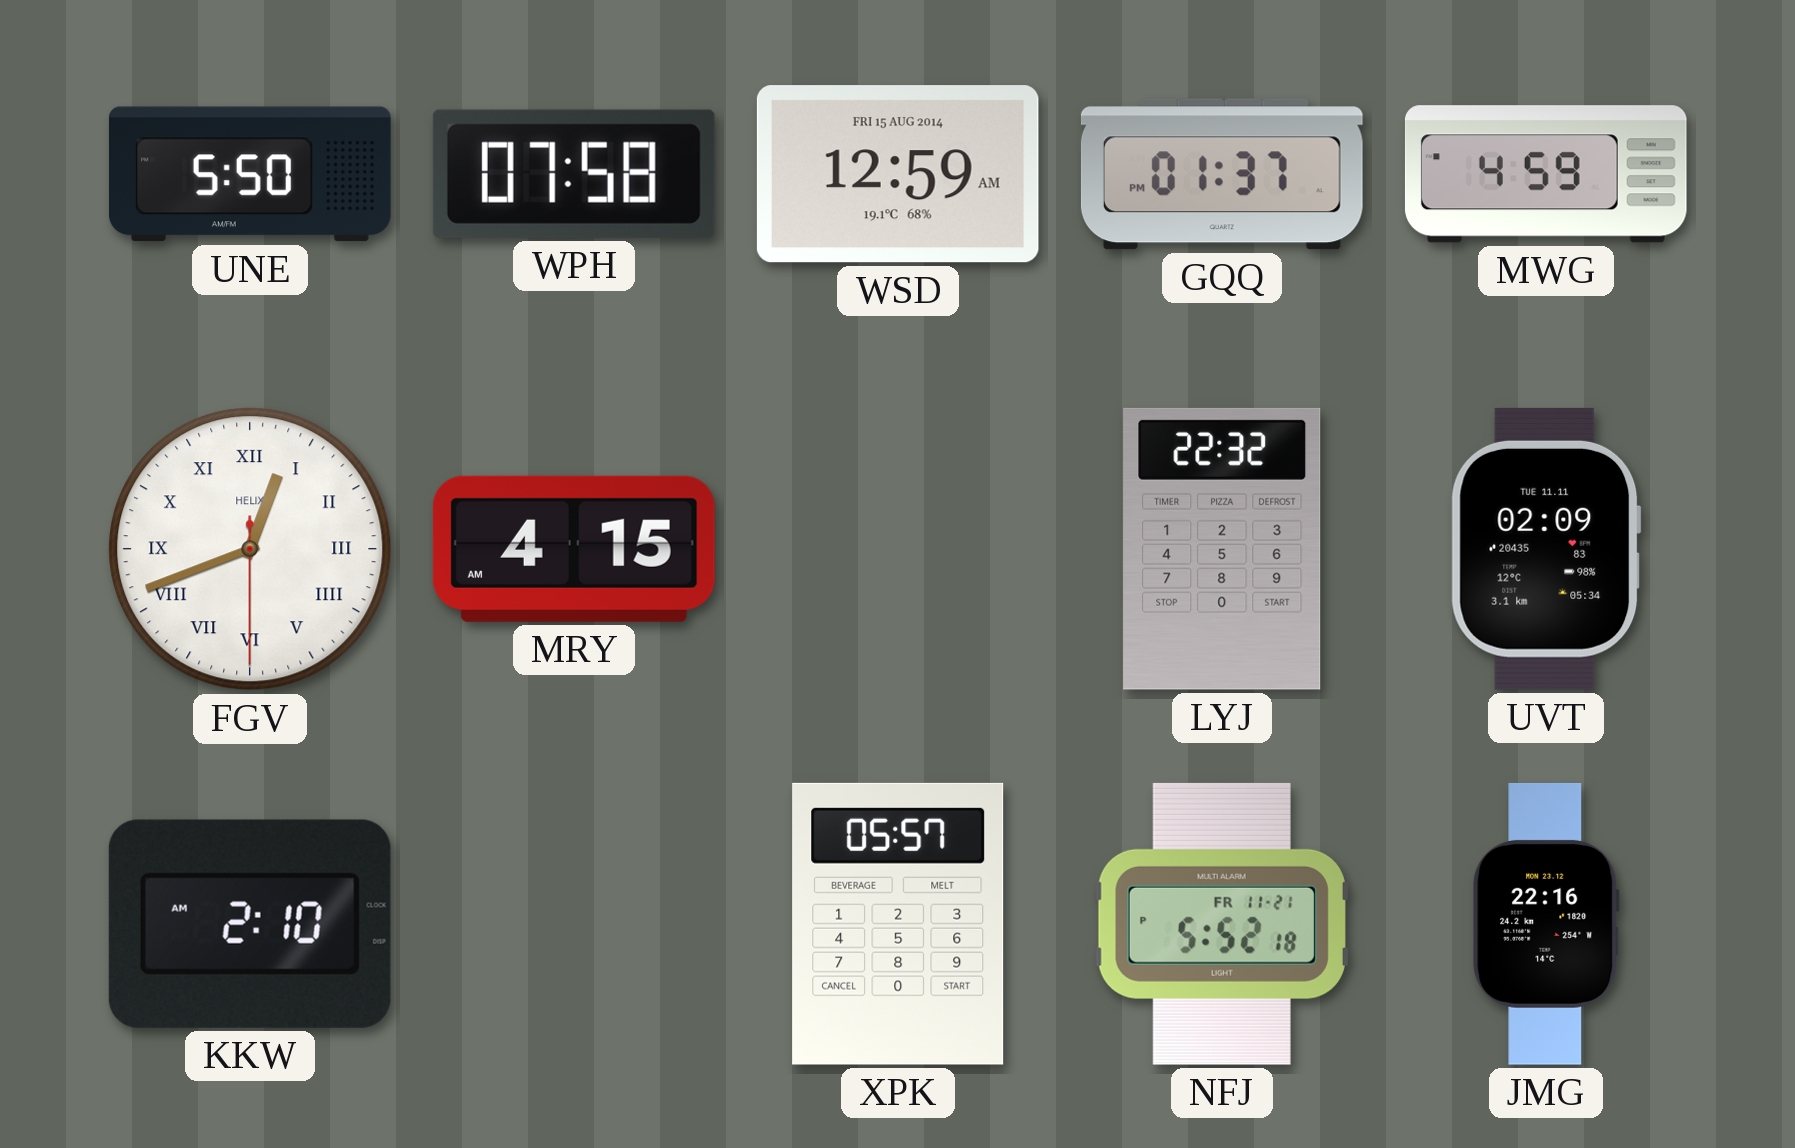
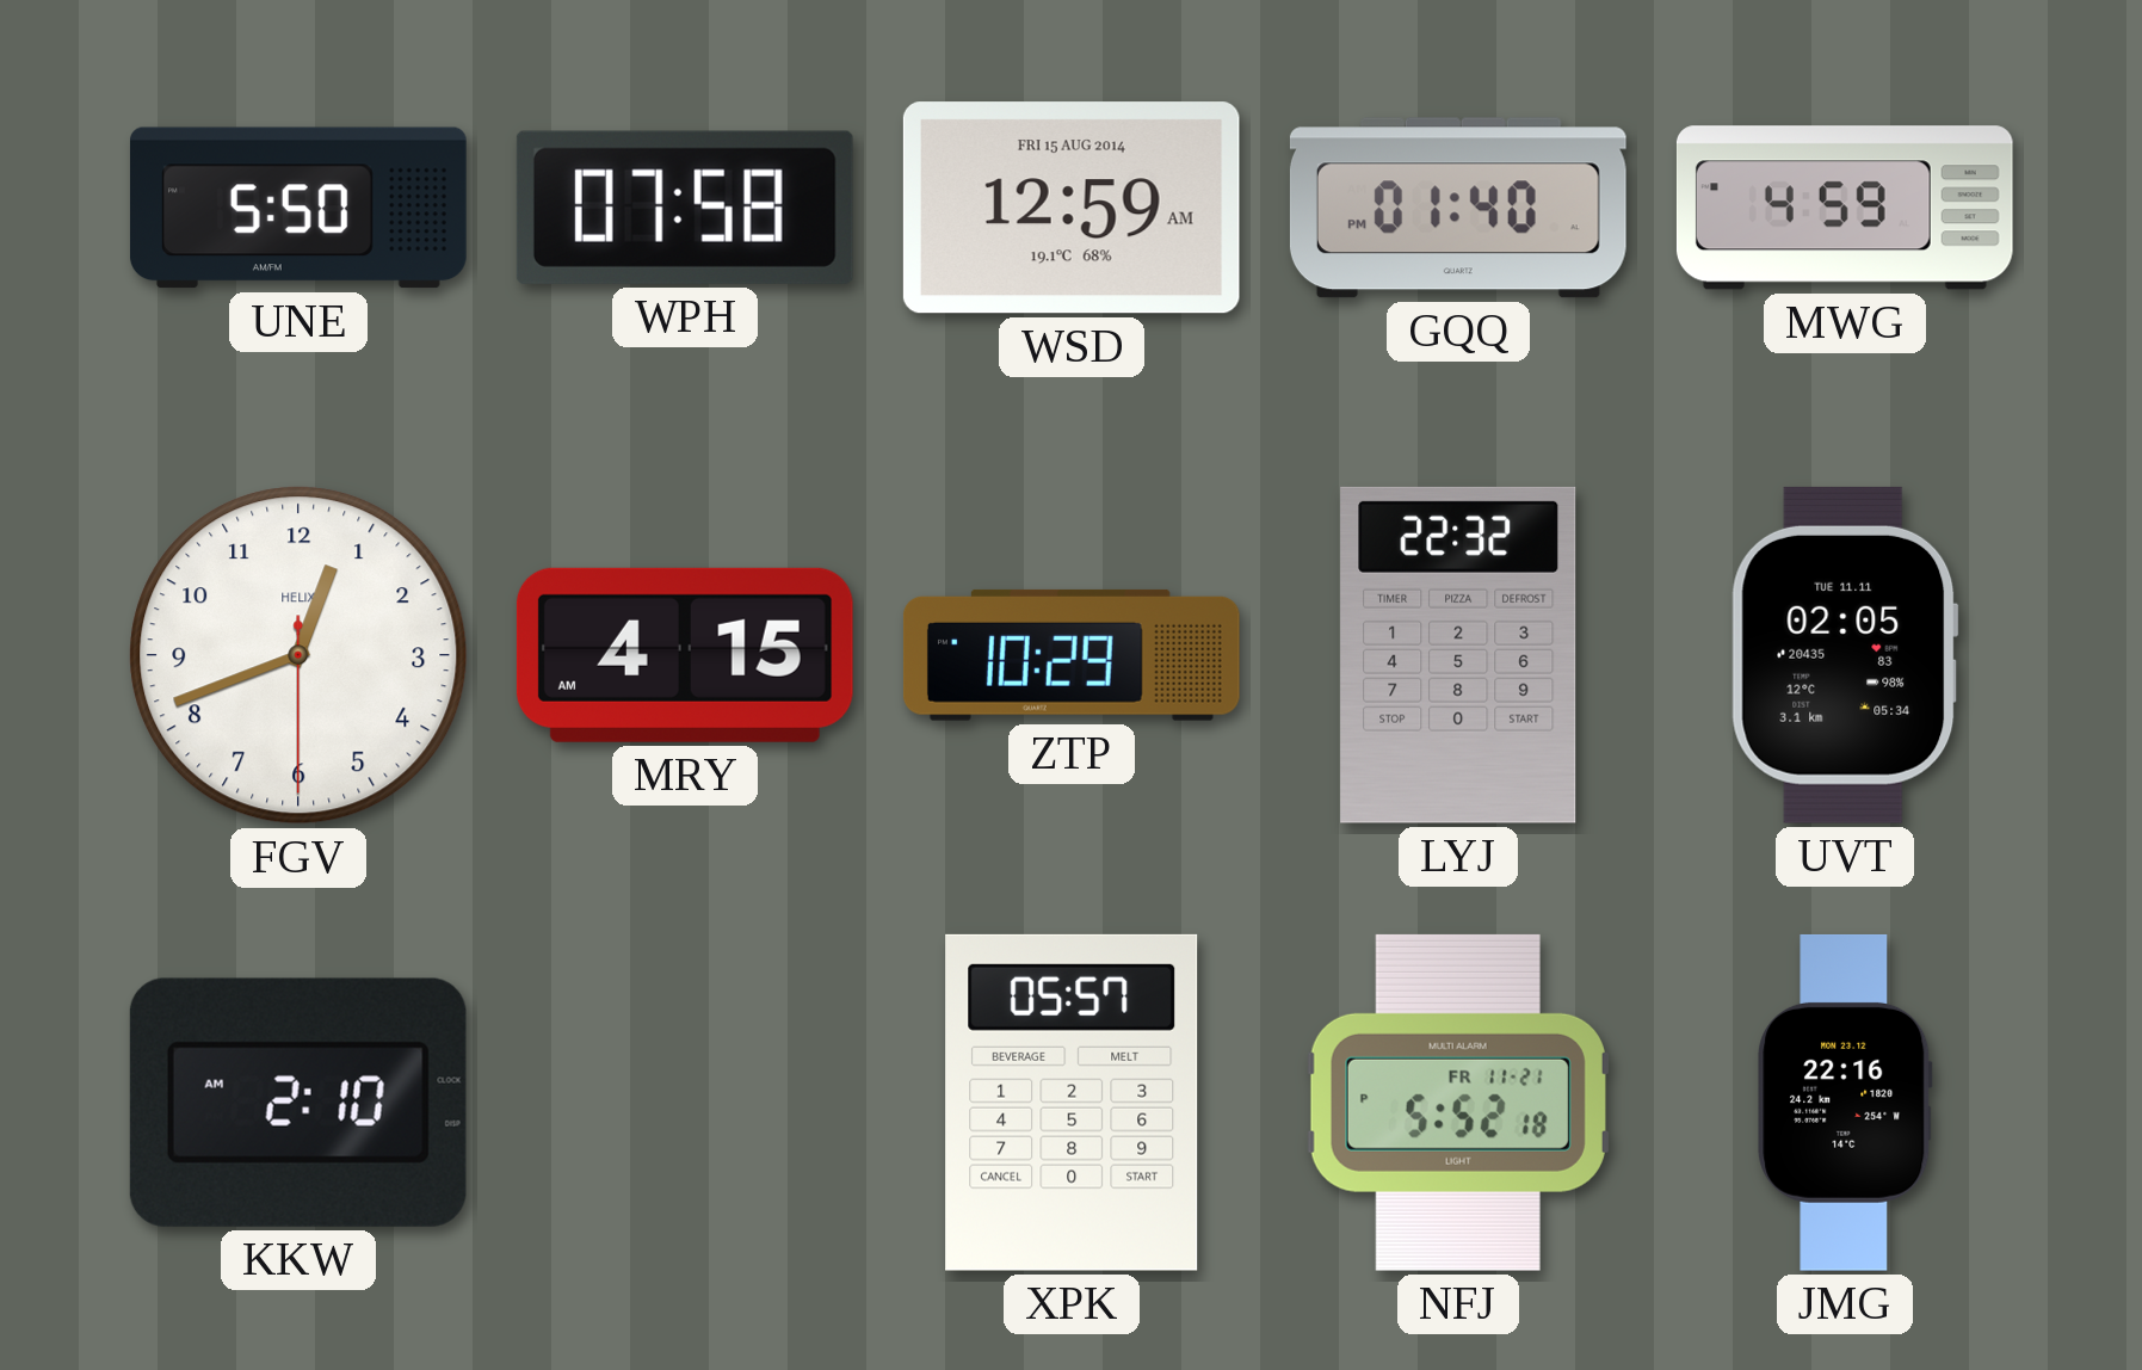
GQQ: 01:37 -> 01:40 (1458, 208)
FGV numerals: Roman -> Arabic (298, 655)
ZTP: none -> 10:29 (1072, 655)
UVT: 02:09 -> 02:05 (1845, 655)
